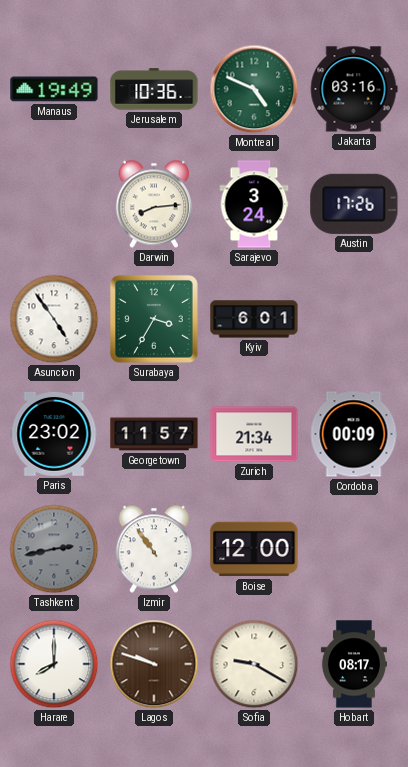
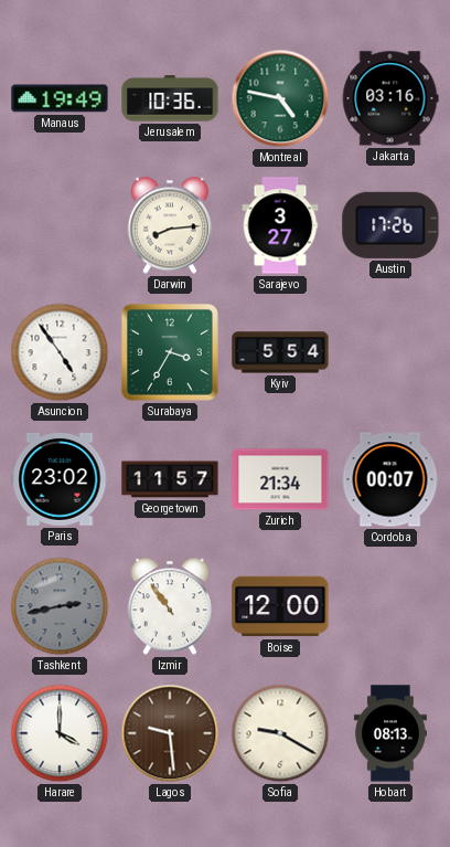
Montreal: 4:49 -> 4:47 (280, 98)
Sarajevo: 3:24 -> 3:27 (280, 225)
Kyiv: 6:01 -> 5:54 (280, 352)
Cordoba: 00:09 -> 00:07 (390, 479)
Harare: 8:00 -> 4:00 (60, 733)
Lagos: 9:48 -> 9:29 (170, 733)
Hobart: 08:17 -> 08:13 (390, 733)
